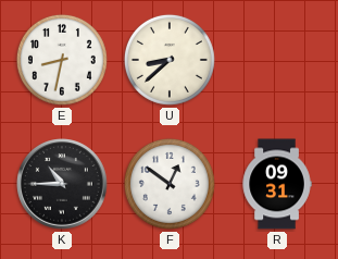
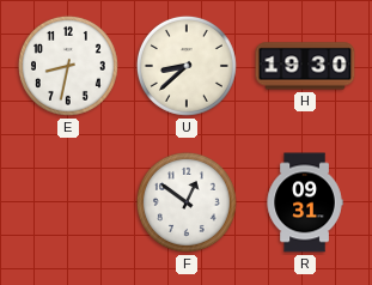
H: none -> 19:30 (305, 66)
K: 10:45 -> none (63, 185)
